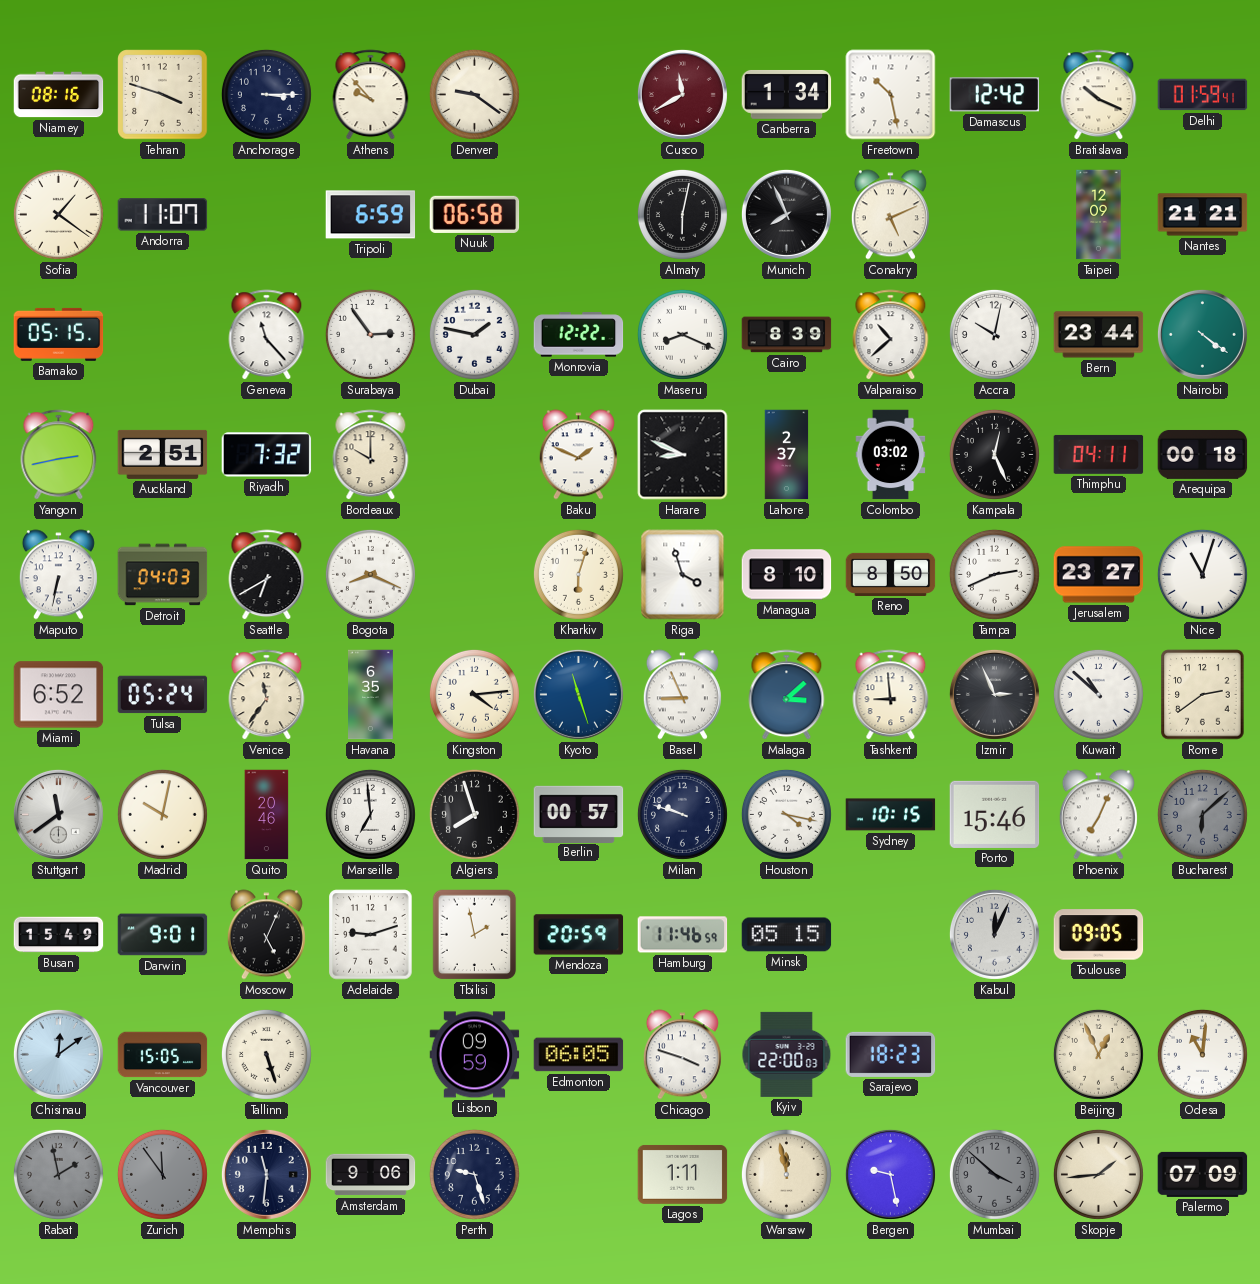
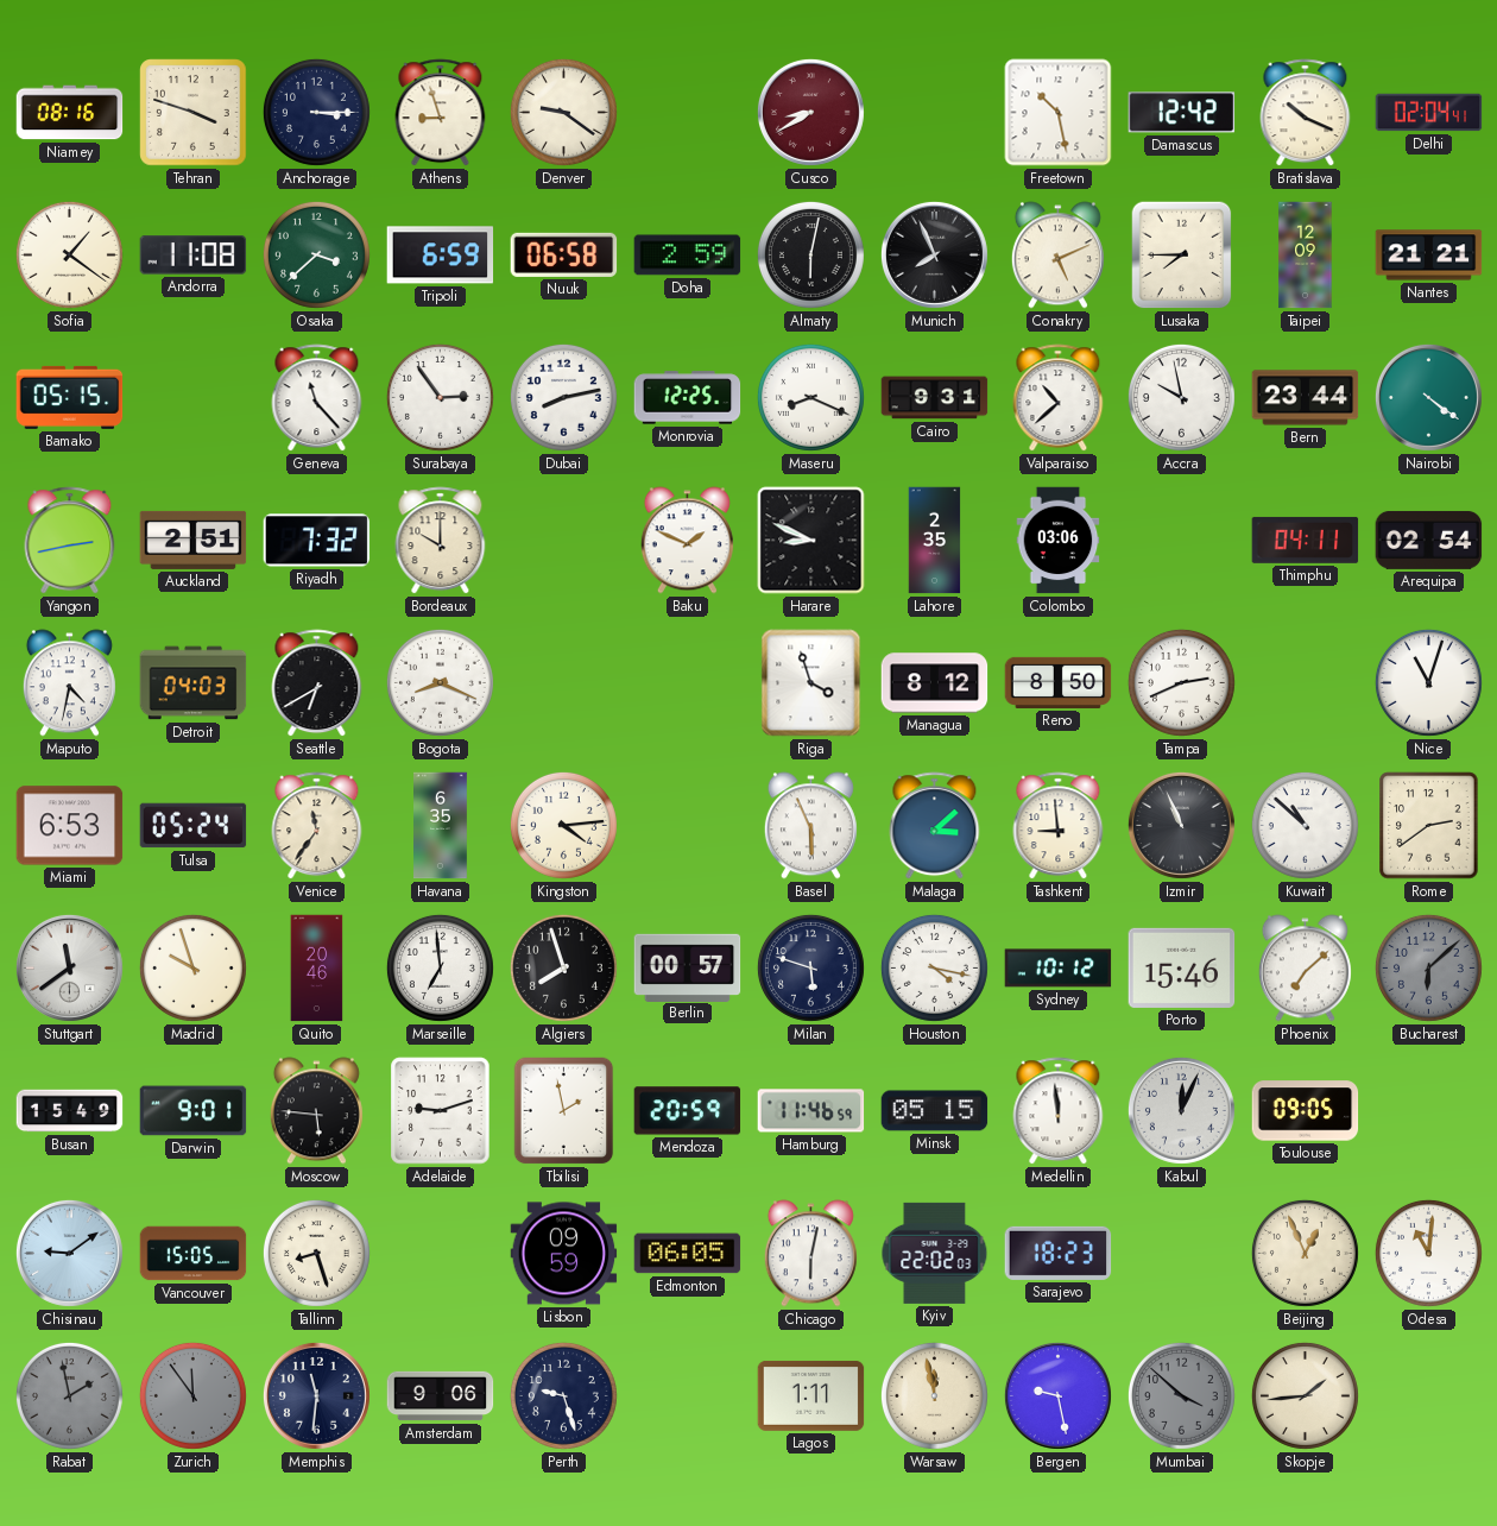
Athens: 9:53 -> 8:57 (441, 113)
Cusco: 11:40 -> 8:40 (810, 112)
Canberra: 1:34 -> none (787, 94)
Delhi: 01:59 -> 02:04 (1429, 113)
Andorra: 11:07 -> 11:08 (194, 256)
Osaka: none -> 3:38 (316, 254)
Doha: none -> 2:59 (688, 256)
Lusaka: none -> 7:45 (1182, 256)
Dubai: 1:47 -> 8:13 (563, 397)
Monrovia: 12:22 -> 12:25 (688, 398)
Cairo: 8:39 -> 9:31 (935, 398)
Accra: 10:02 -> 9:58 (1181, 397)
Lahore: 2:37 -> 2:35 (935, 541)
Colombo: 03:02 -> 03:06 (1059, 541)
Kampala: 12:26 -> none (994, 454)
Arequipa: 00:18 -> 02:54 (1429, 540)
Maputo: 6:32 -> 4:32 (69, 683)
Kharkiv: 6:03 -> none (578, 574)
Managua: 8:10 -> 8:12 (935, 683)
Jerusalem: 23:27 -> none (1099, 575)
Miami: 6:52 -> 6:53 (70, 826)
Kyoto: 11:27 -> none (578, 694)
Basel: 8:56 -> 5:56 (810, 826)
Izmir: 2:56 -> 10:56 (1181, 825)
Madrid: 10:02 -> 9:57 (192, 967)
Milan: 9:48 -> 5:48 (810, 967)
Sydney: 10:15 -> 10:12 (1059, 969)
Phoenix: 7:04 -> 7:08 (1305, 969)
Moscow: 5:04 -> 5:46 (316, 1111)
Medellin: none -> 11:59 (1059, 1111)
Chisinau: 12:09 -> 9:09 (69, 1253)
Tallinn: 5:27 -> 8:27 (316, 1253)
Chicago: 3:48 -> 6:02 (810, 1254)
Kyiv: 22:00 -> 22:02 (935, 1253)
Palermo: 07:09 -> none (1203, 1174)
